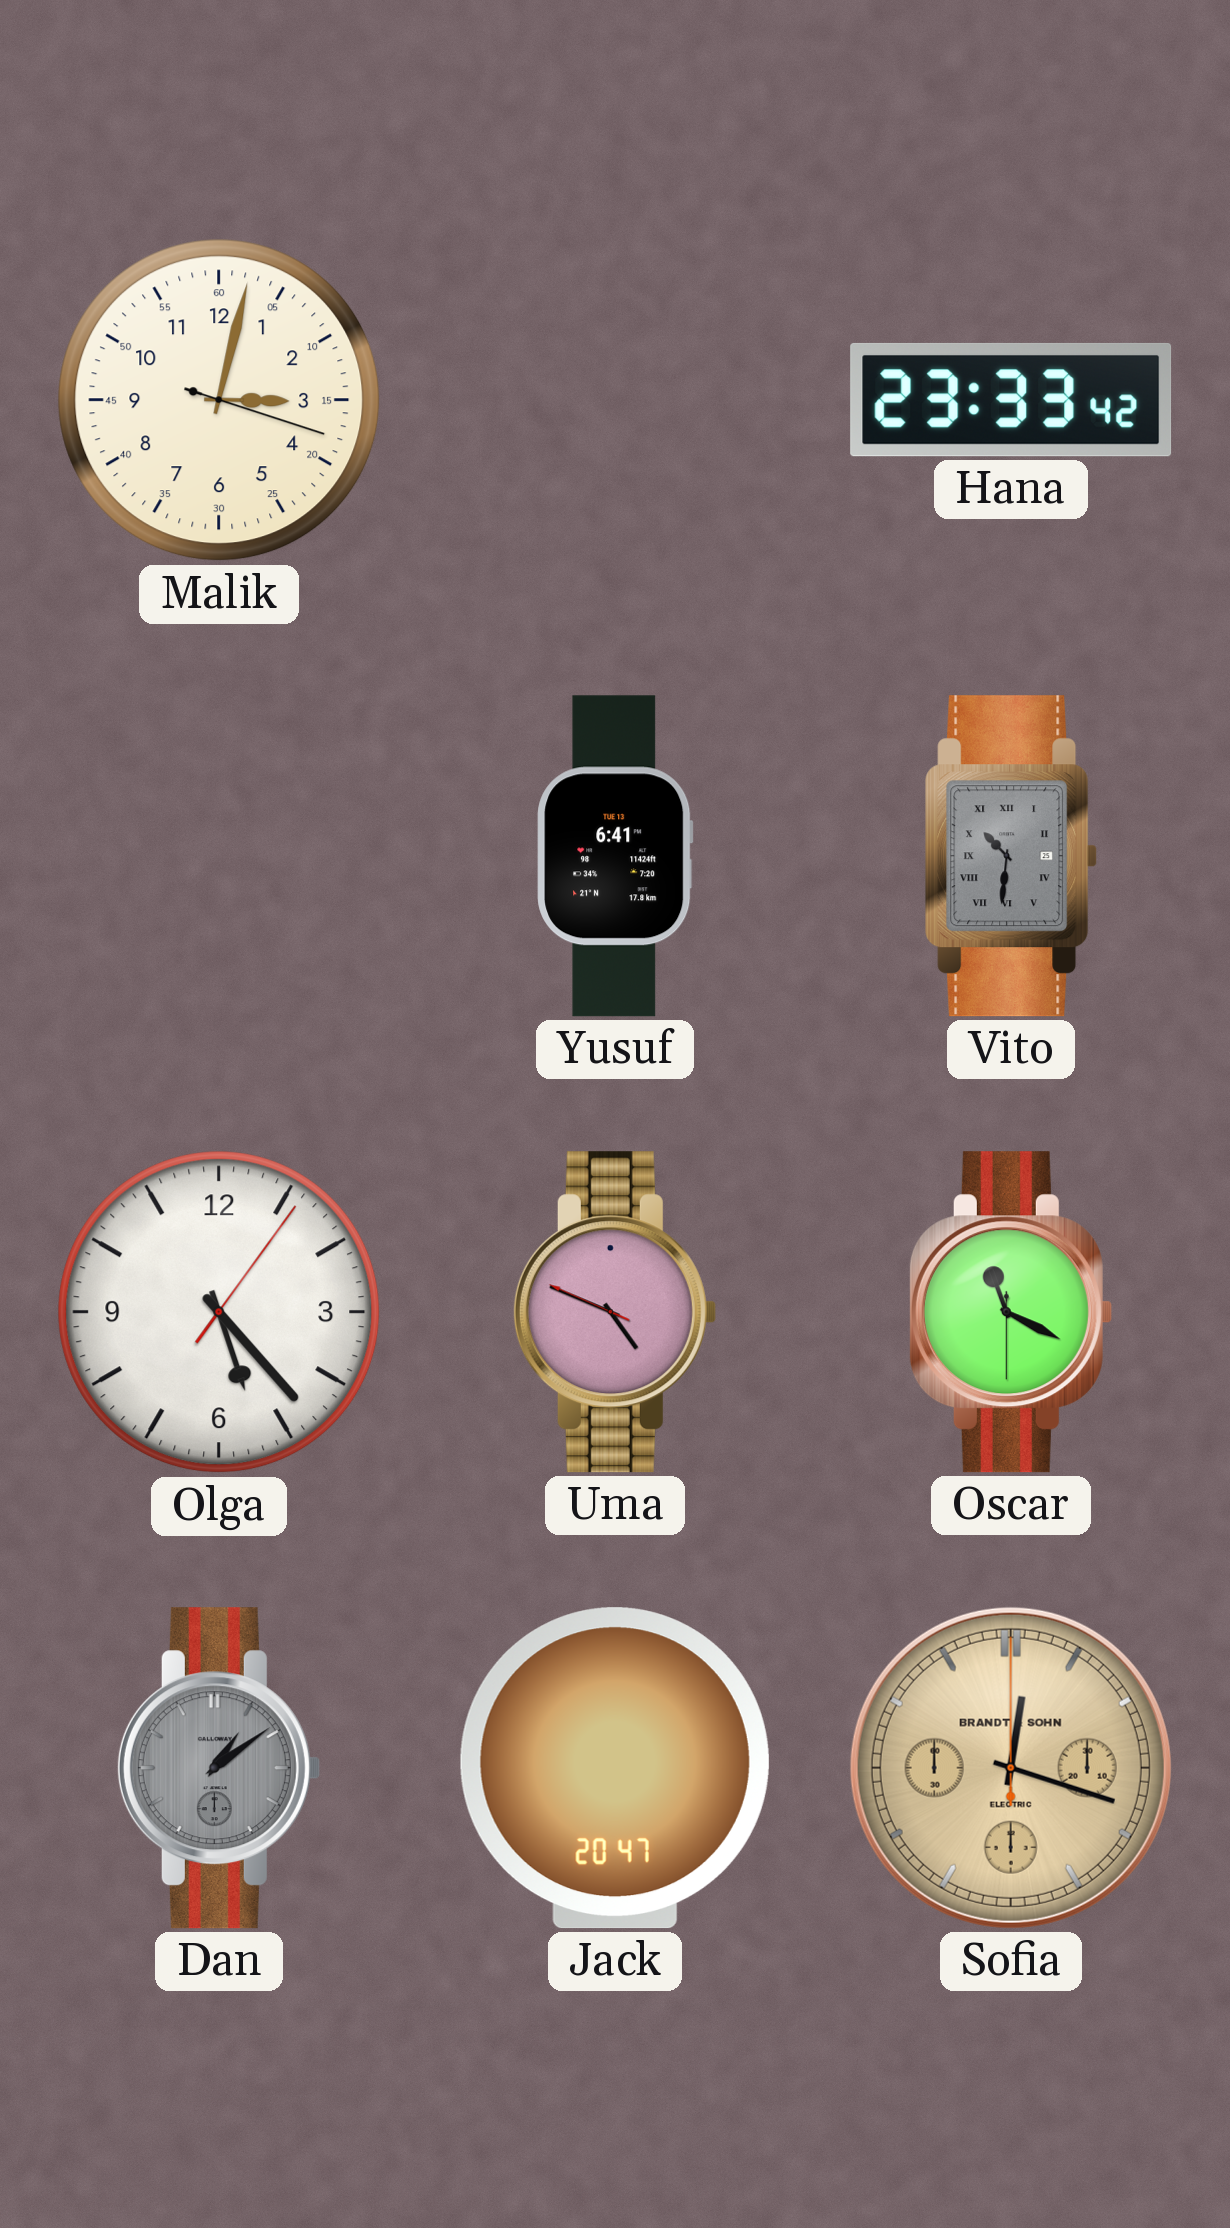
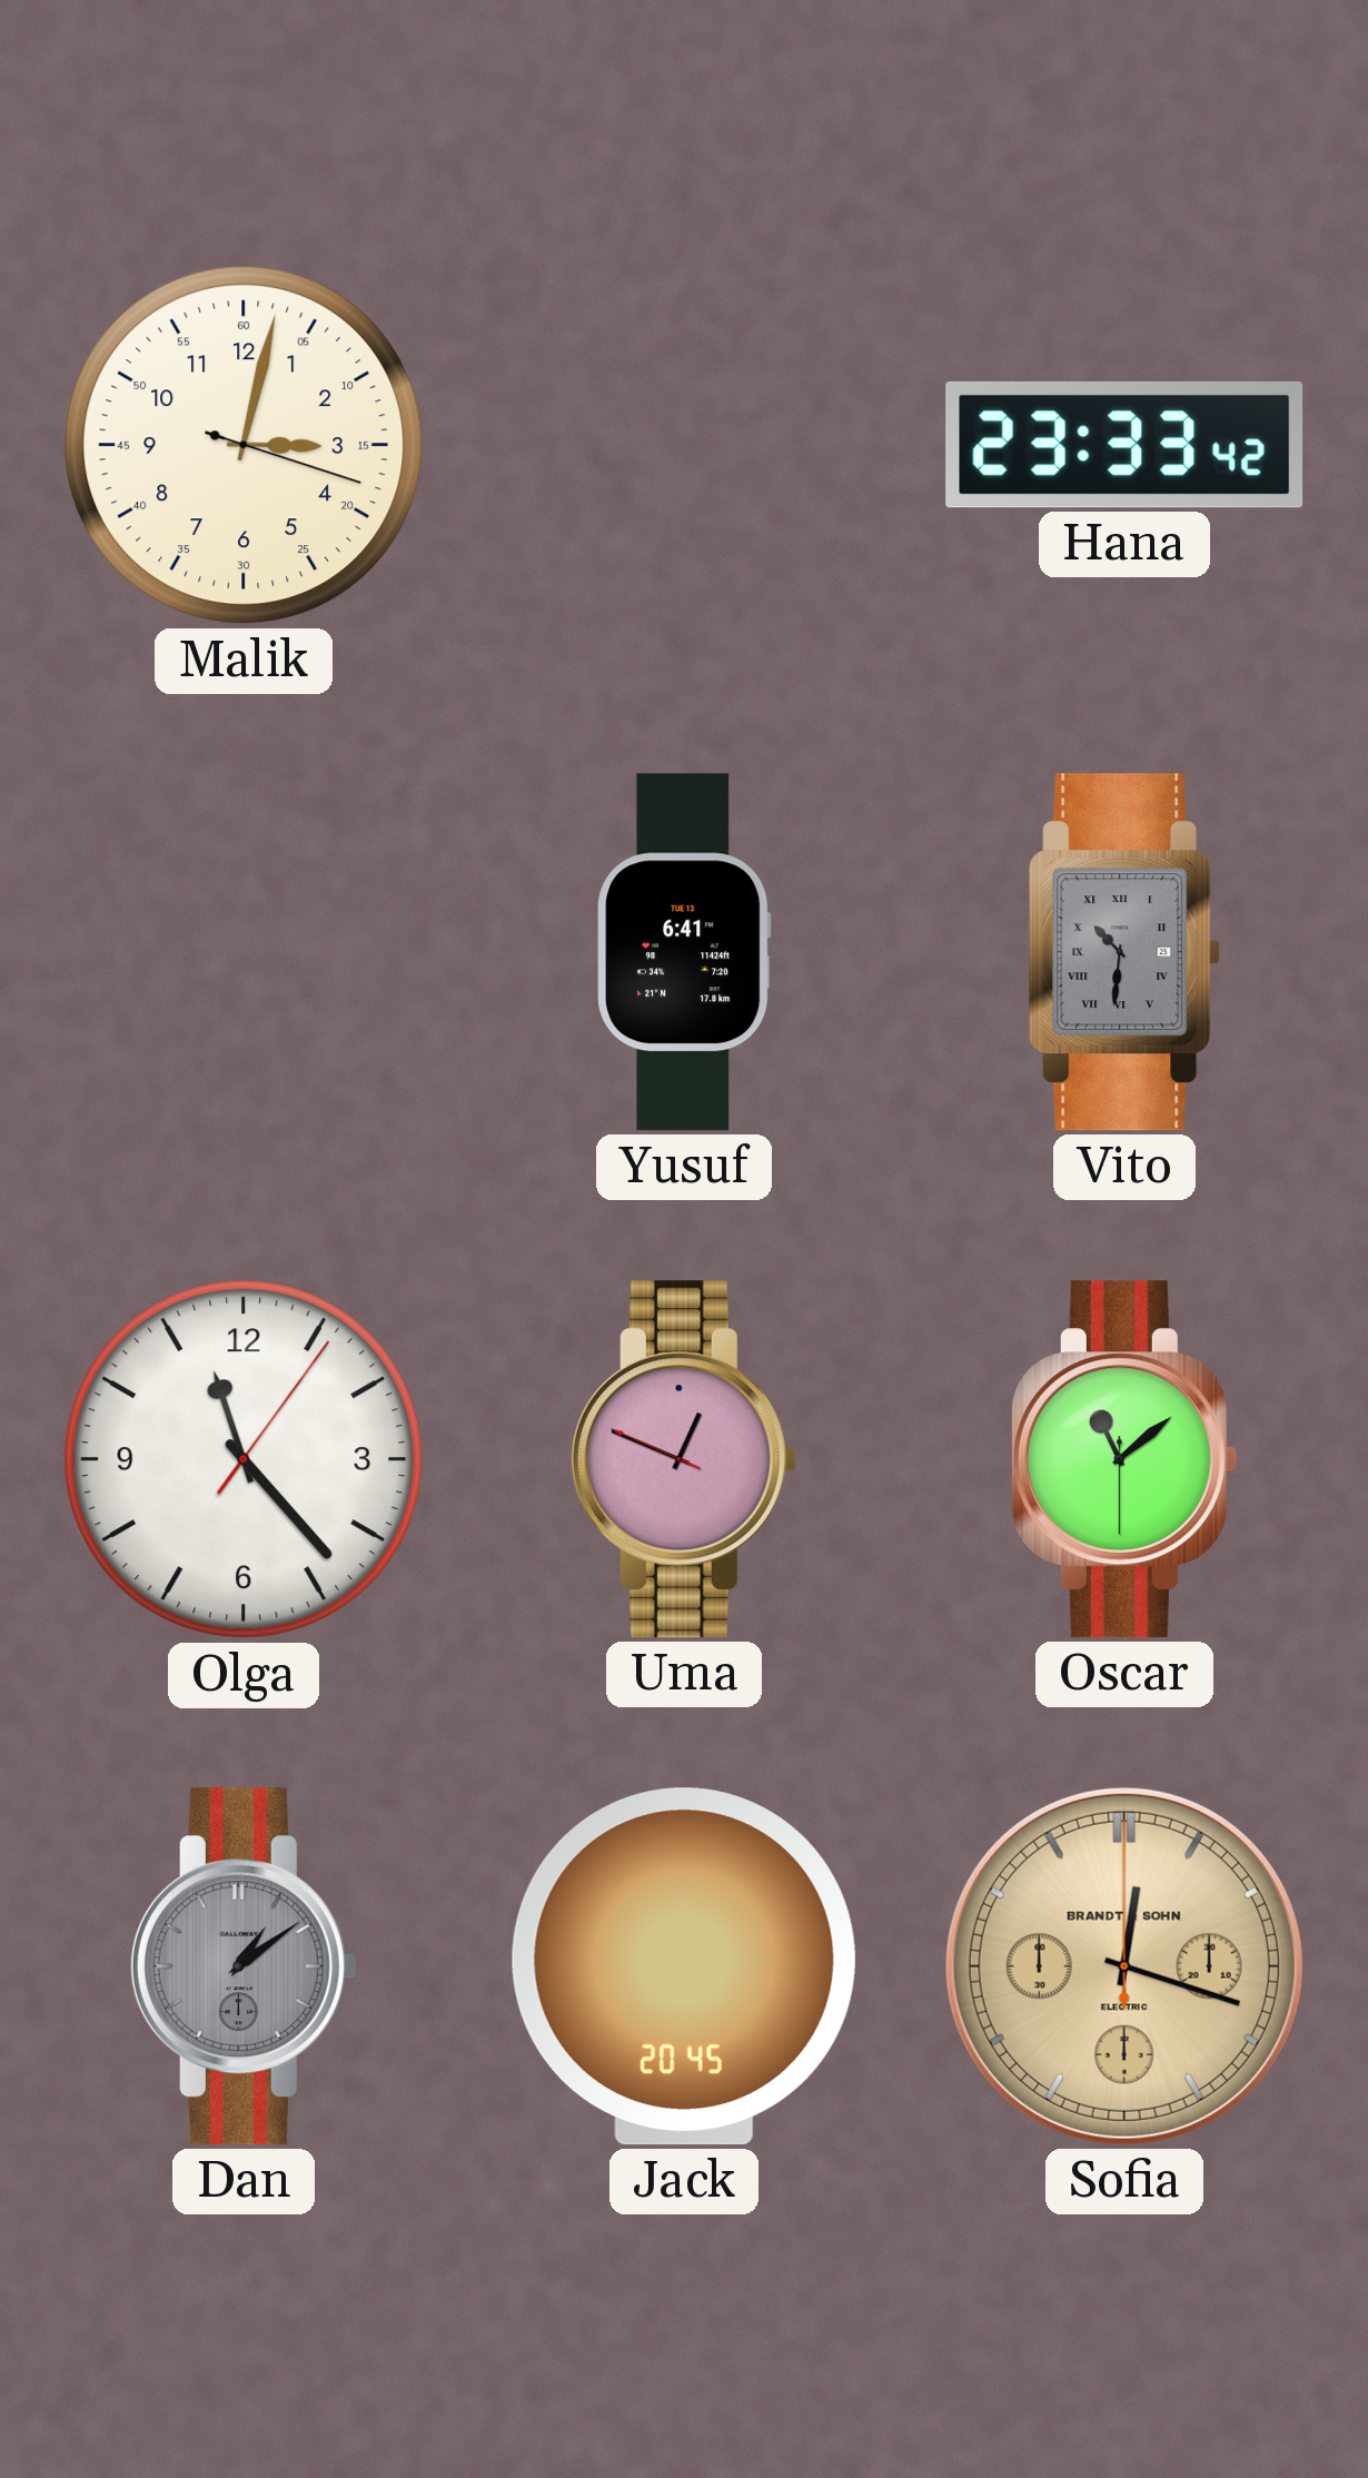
Olga: 5:23 -> 11:23 (244, 1459)
Uma: 4:48 -> 12:48 (683, 1459)
Oscar: 11:19 -> 11:08 (1123, 1459)
Jack: 20:47 -> 20:45 (684, 1966)
